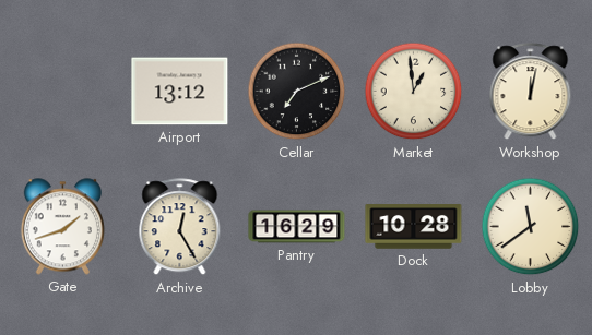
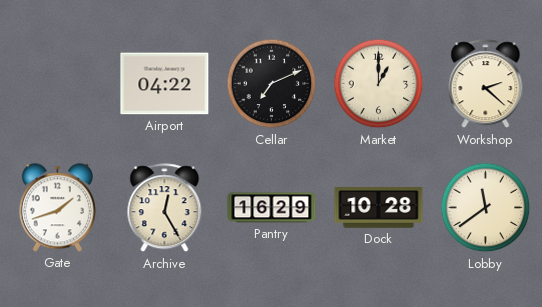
Airport: 13:12 -> 04:22 (165, 84)
Market: 12:59 -> 1:00 (379, 84)
Workshop: 12:02 -> 2:22 (486, 84)
